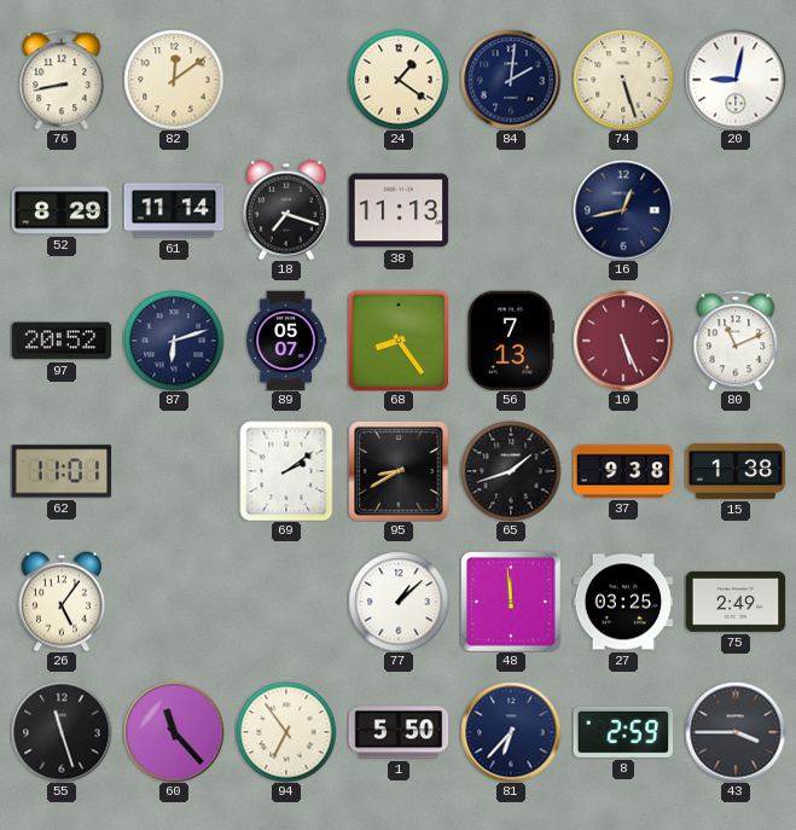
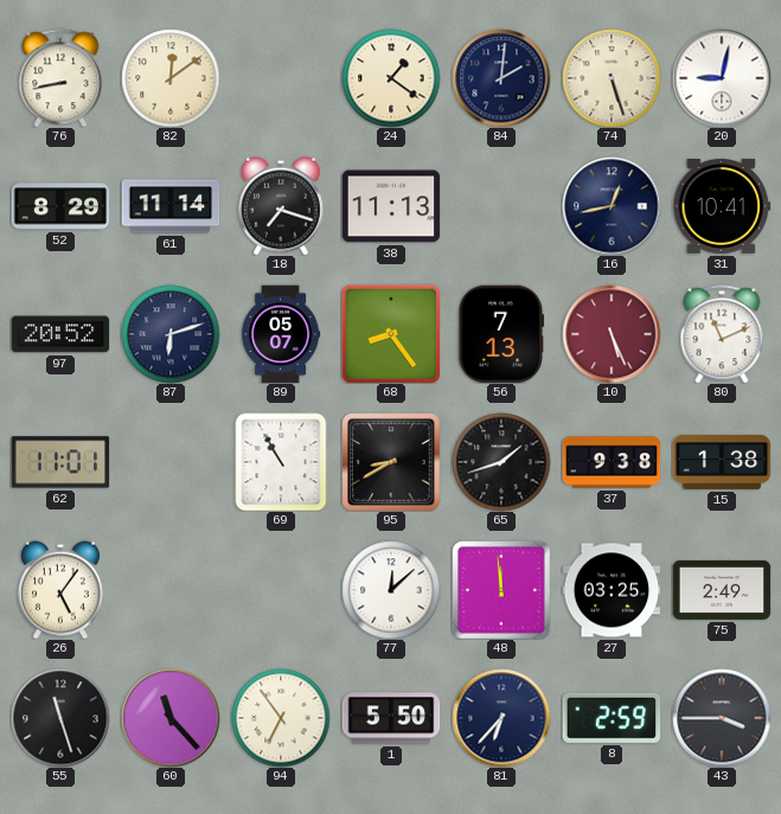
31: none -> 10:41 (722, 206)
69: 2:09 -> 10:55 (281, 462)
77: 1:08 -> 12:08 (391, 590)
